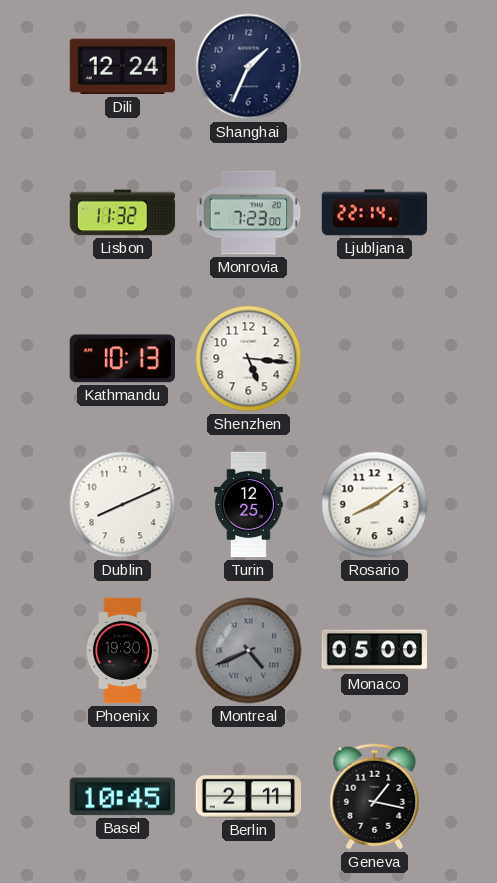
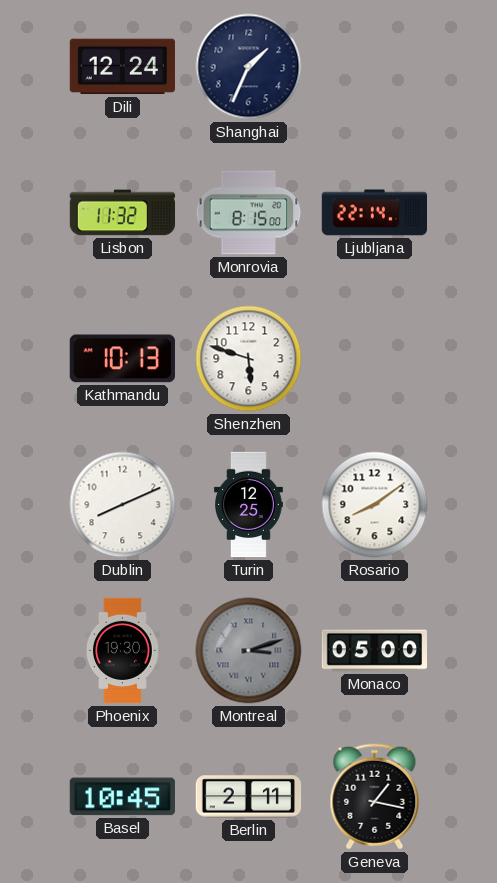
Monrovia: 7:23 -> 8:15 (249, 213)
Shenzhen: 5:16 -> 5:48 (249, 359)
Montreal: 4:41 -> 3:12 (249, 651)
